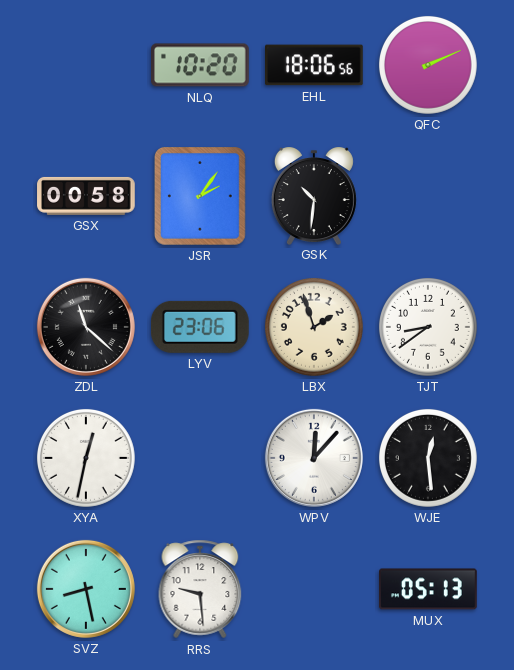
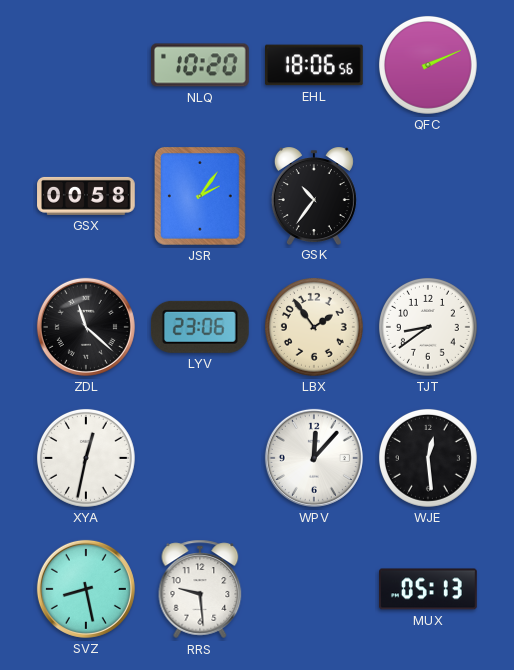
GSK: 10:31 -> 10:36 (314, 196)
LBX: 1:57 -> 1:54 (314, 327)
